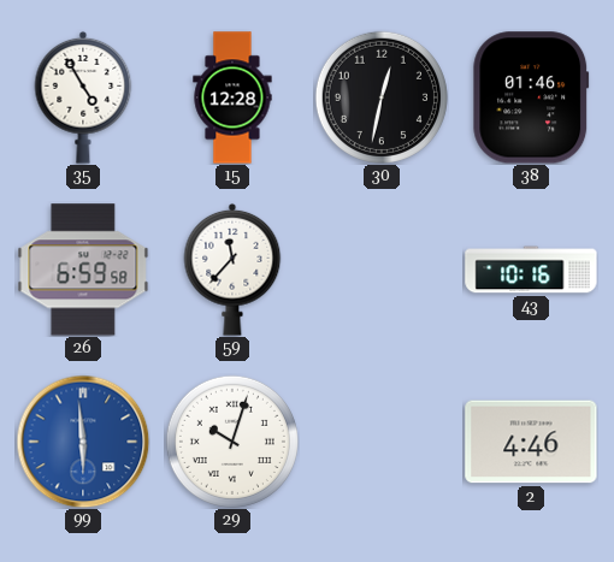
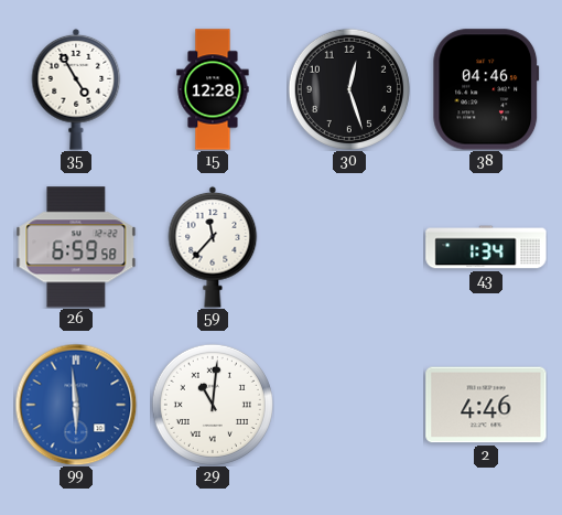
30: 12:32 -> 12:27 (349, 89)
38: 01:46 -> 04:46 (486, 89)
43: 10:16 -> 1:34 (486, 247)
29: 10:03 -> 11:01 (213, 405)
